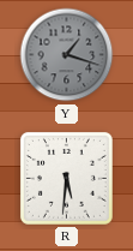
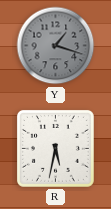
R: 5:31 -> 5:32 (55, 148)
